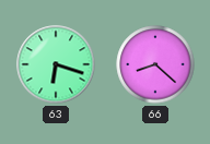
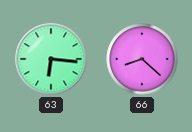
63: 6:18 -> 6:16 (51, 59)
